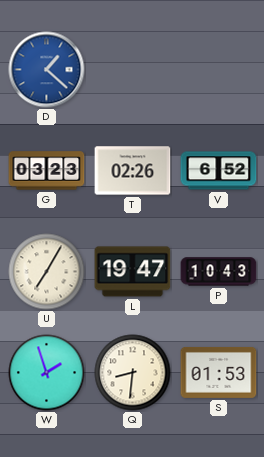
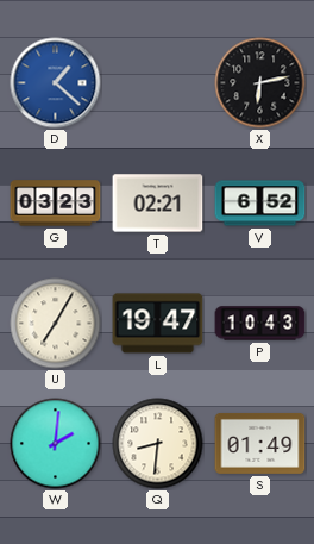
X: none -> 6:13 (260, 83)
T: 02:26 -> 02:21 (158, 204)
W: 1:57 -> 2:01 (56, 444)
S: 01:53 -> 01:49 (260, 443)
